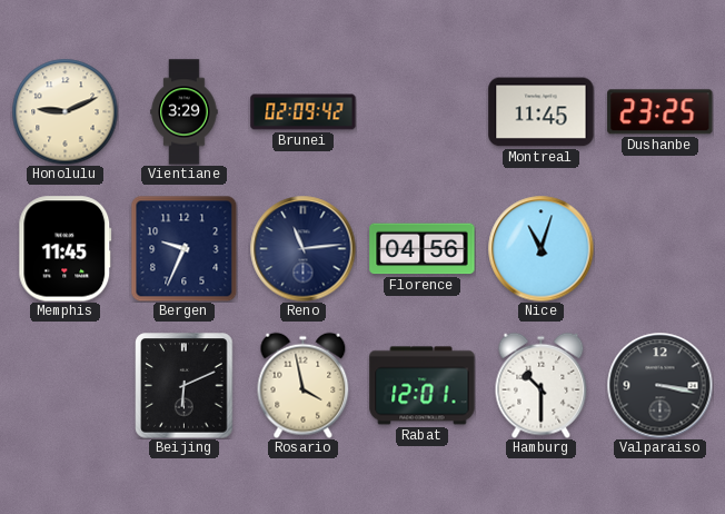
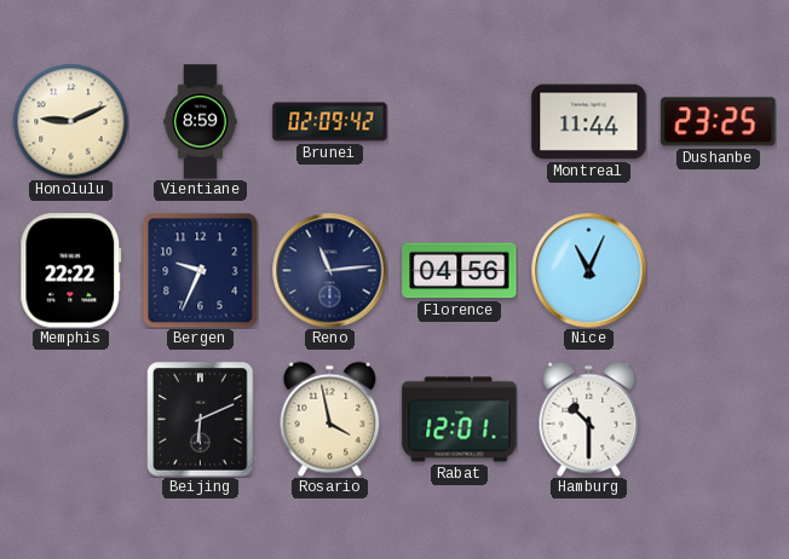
Vientiane: 3:29 -> 8:59 (201, 122)
Montreal: 11:45 -> 11:44 (589, 122)
Memphis: 11:45 -> 22:22 (71, 271)
Nice: 11:03 -> 11:04 (588, 270)
Valparaiso: 3:17 -> none (659, 385)
